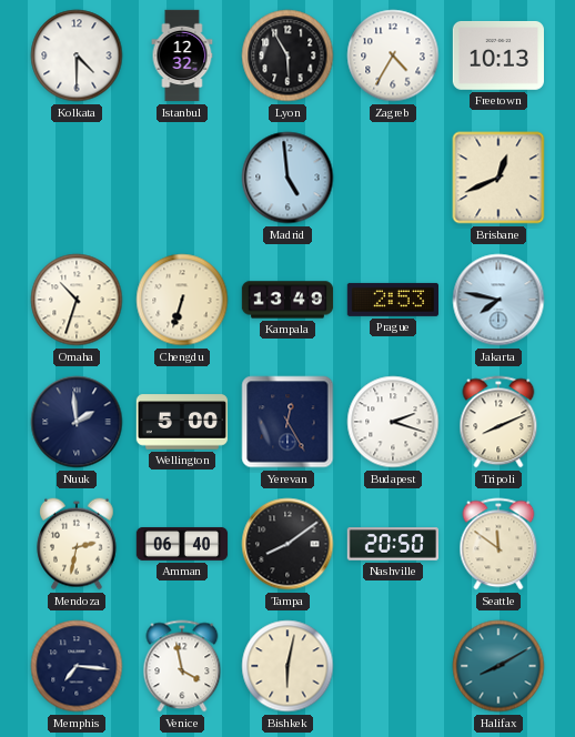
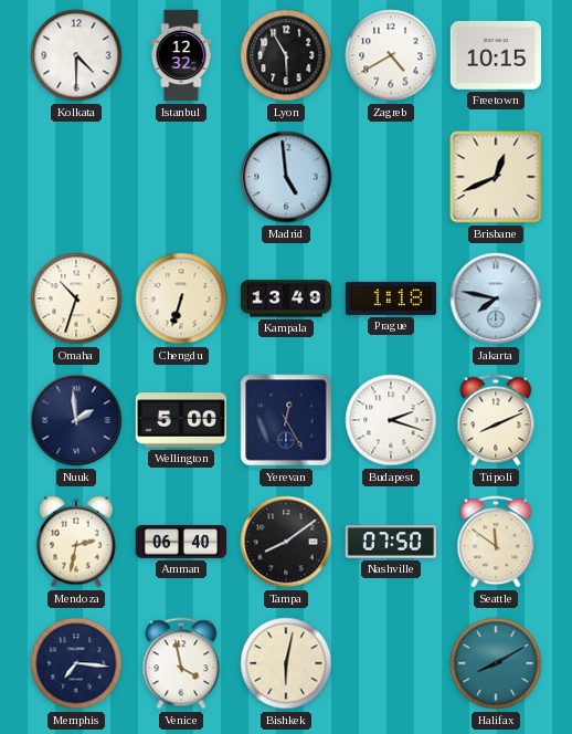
Zagreb: 4:35 -> 4:40 (391, 55)
Freetown: 10:13 -> 10:15 (495, 55)
Prague: 2:53 -> 1:18 (390, 298)
Nashville: 20:50 -> 07:50 (390, 542)
